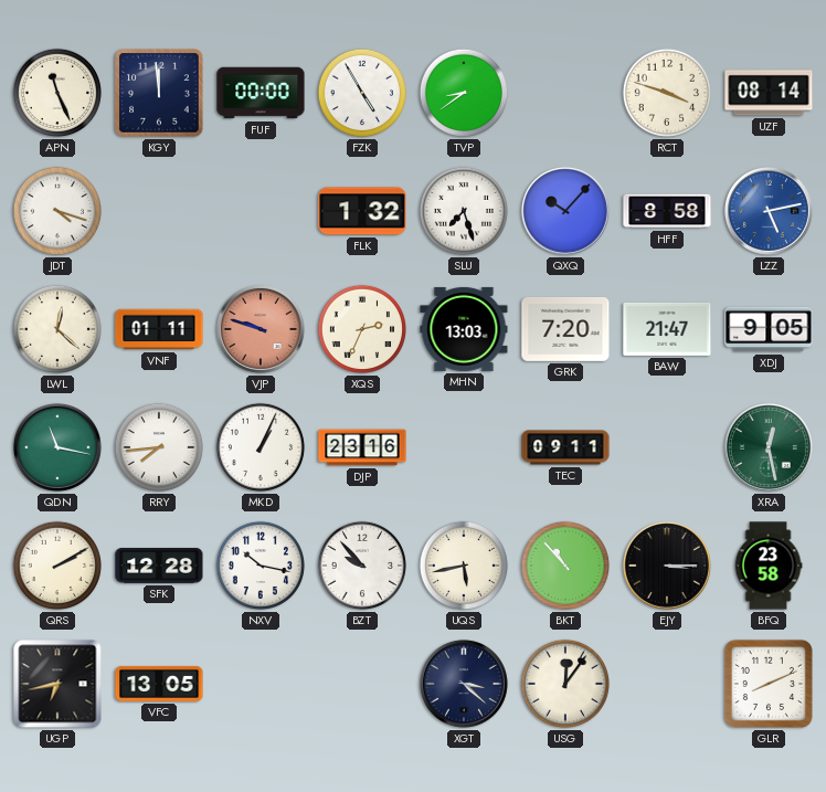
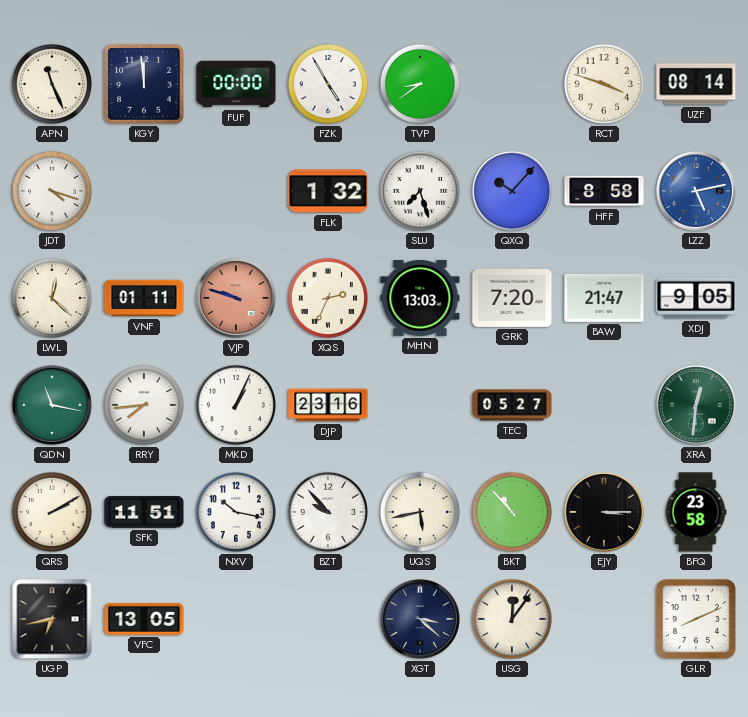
TEC: 09:11 -> 05:27 (512, 405)
XRA: 12:28 -> 12:31 (696, 405)
SFK: 12:28 -> 11:51 (144, 512)
